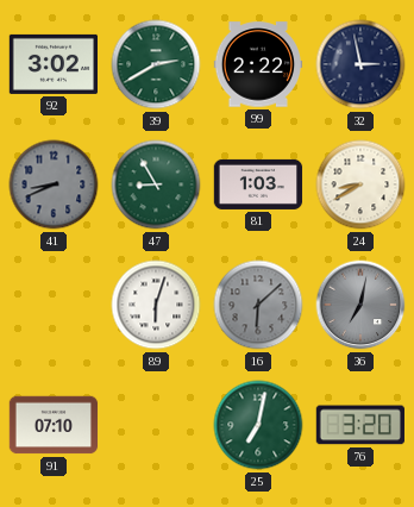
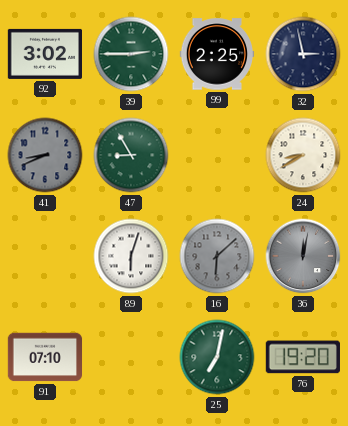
39: 2:40 -> 2:45 (131, 54)
99: 2:22 -> 2:25 (217, 54)
81: 1:03 -> none (258, 184)
36: 7:02 -> 12:02 (303, 256)
76: 3:20 -> 19:20 (303, 357)
